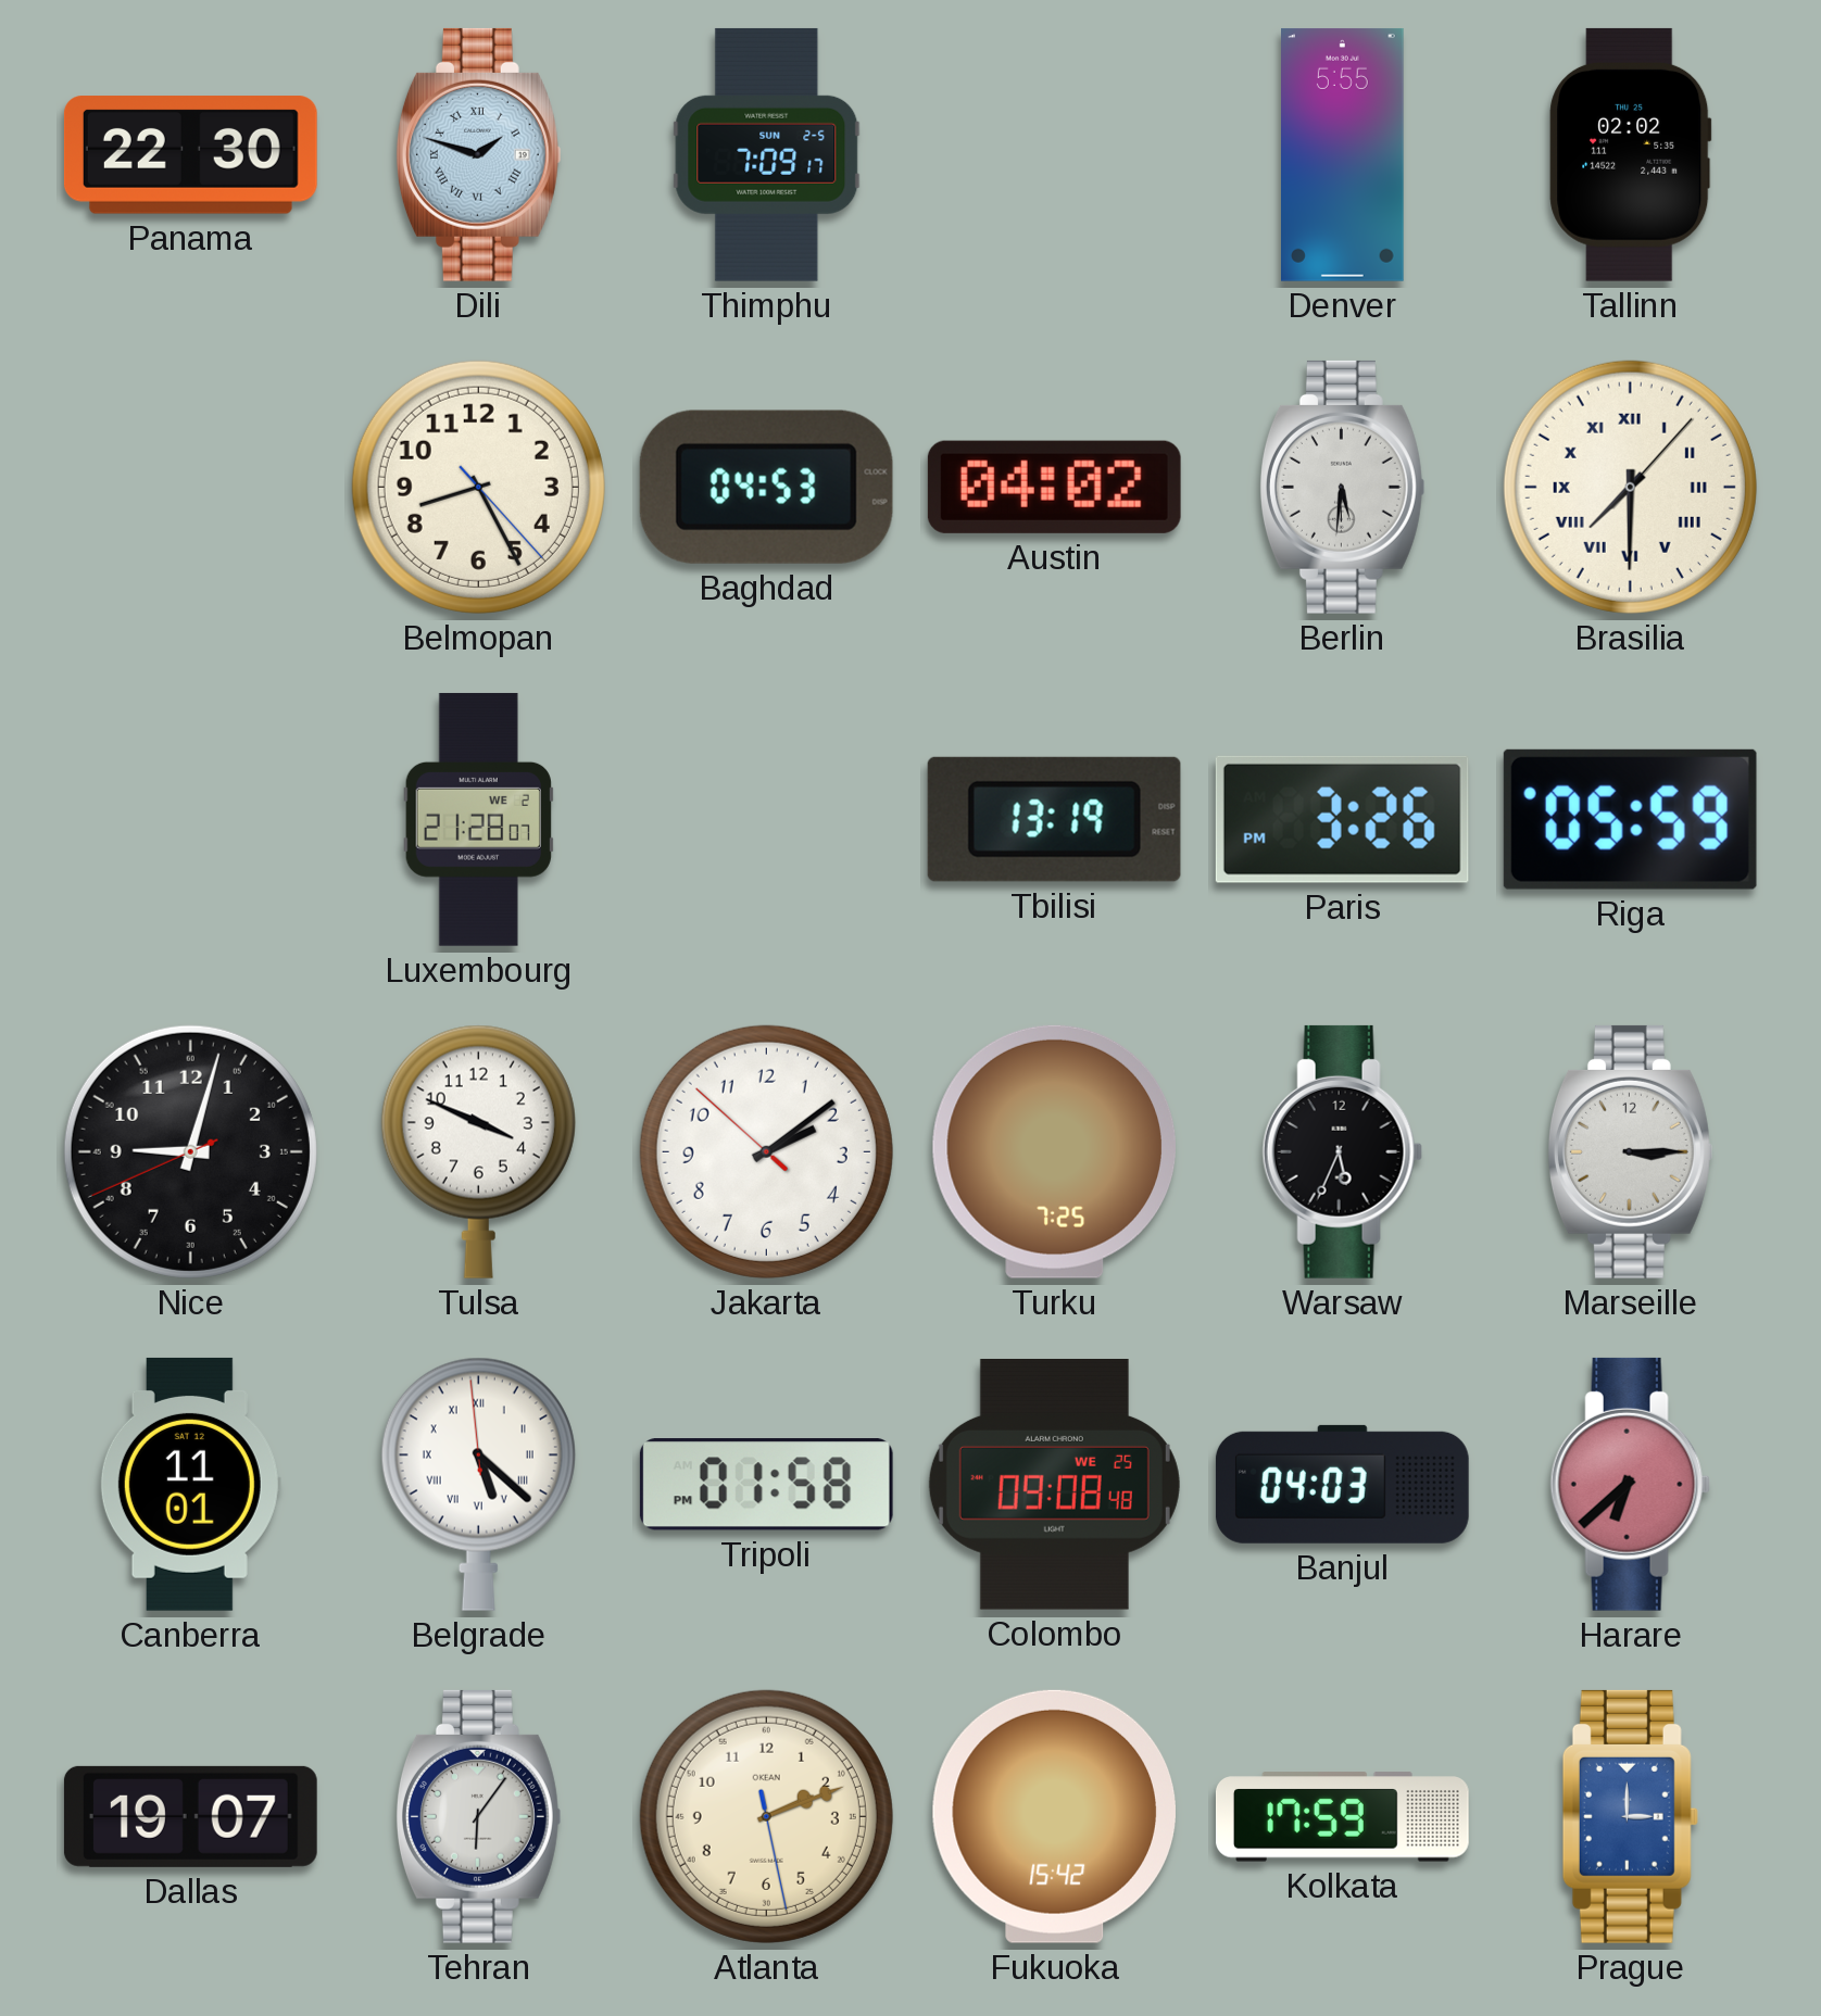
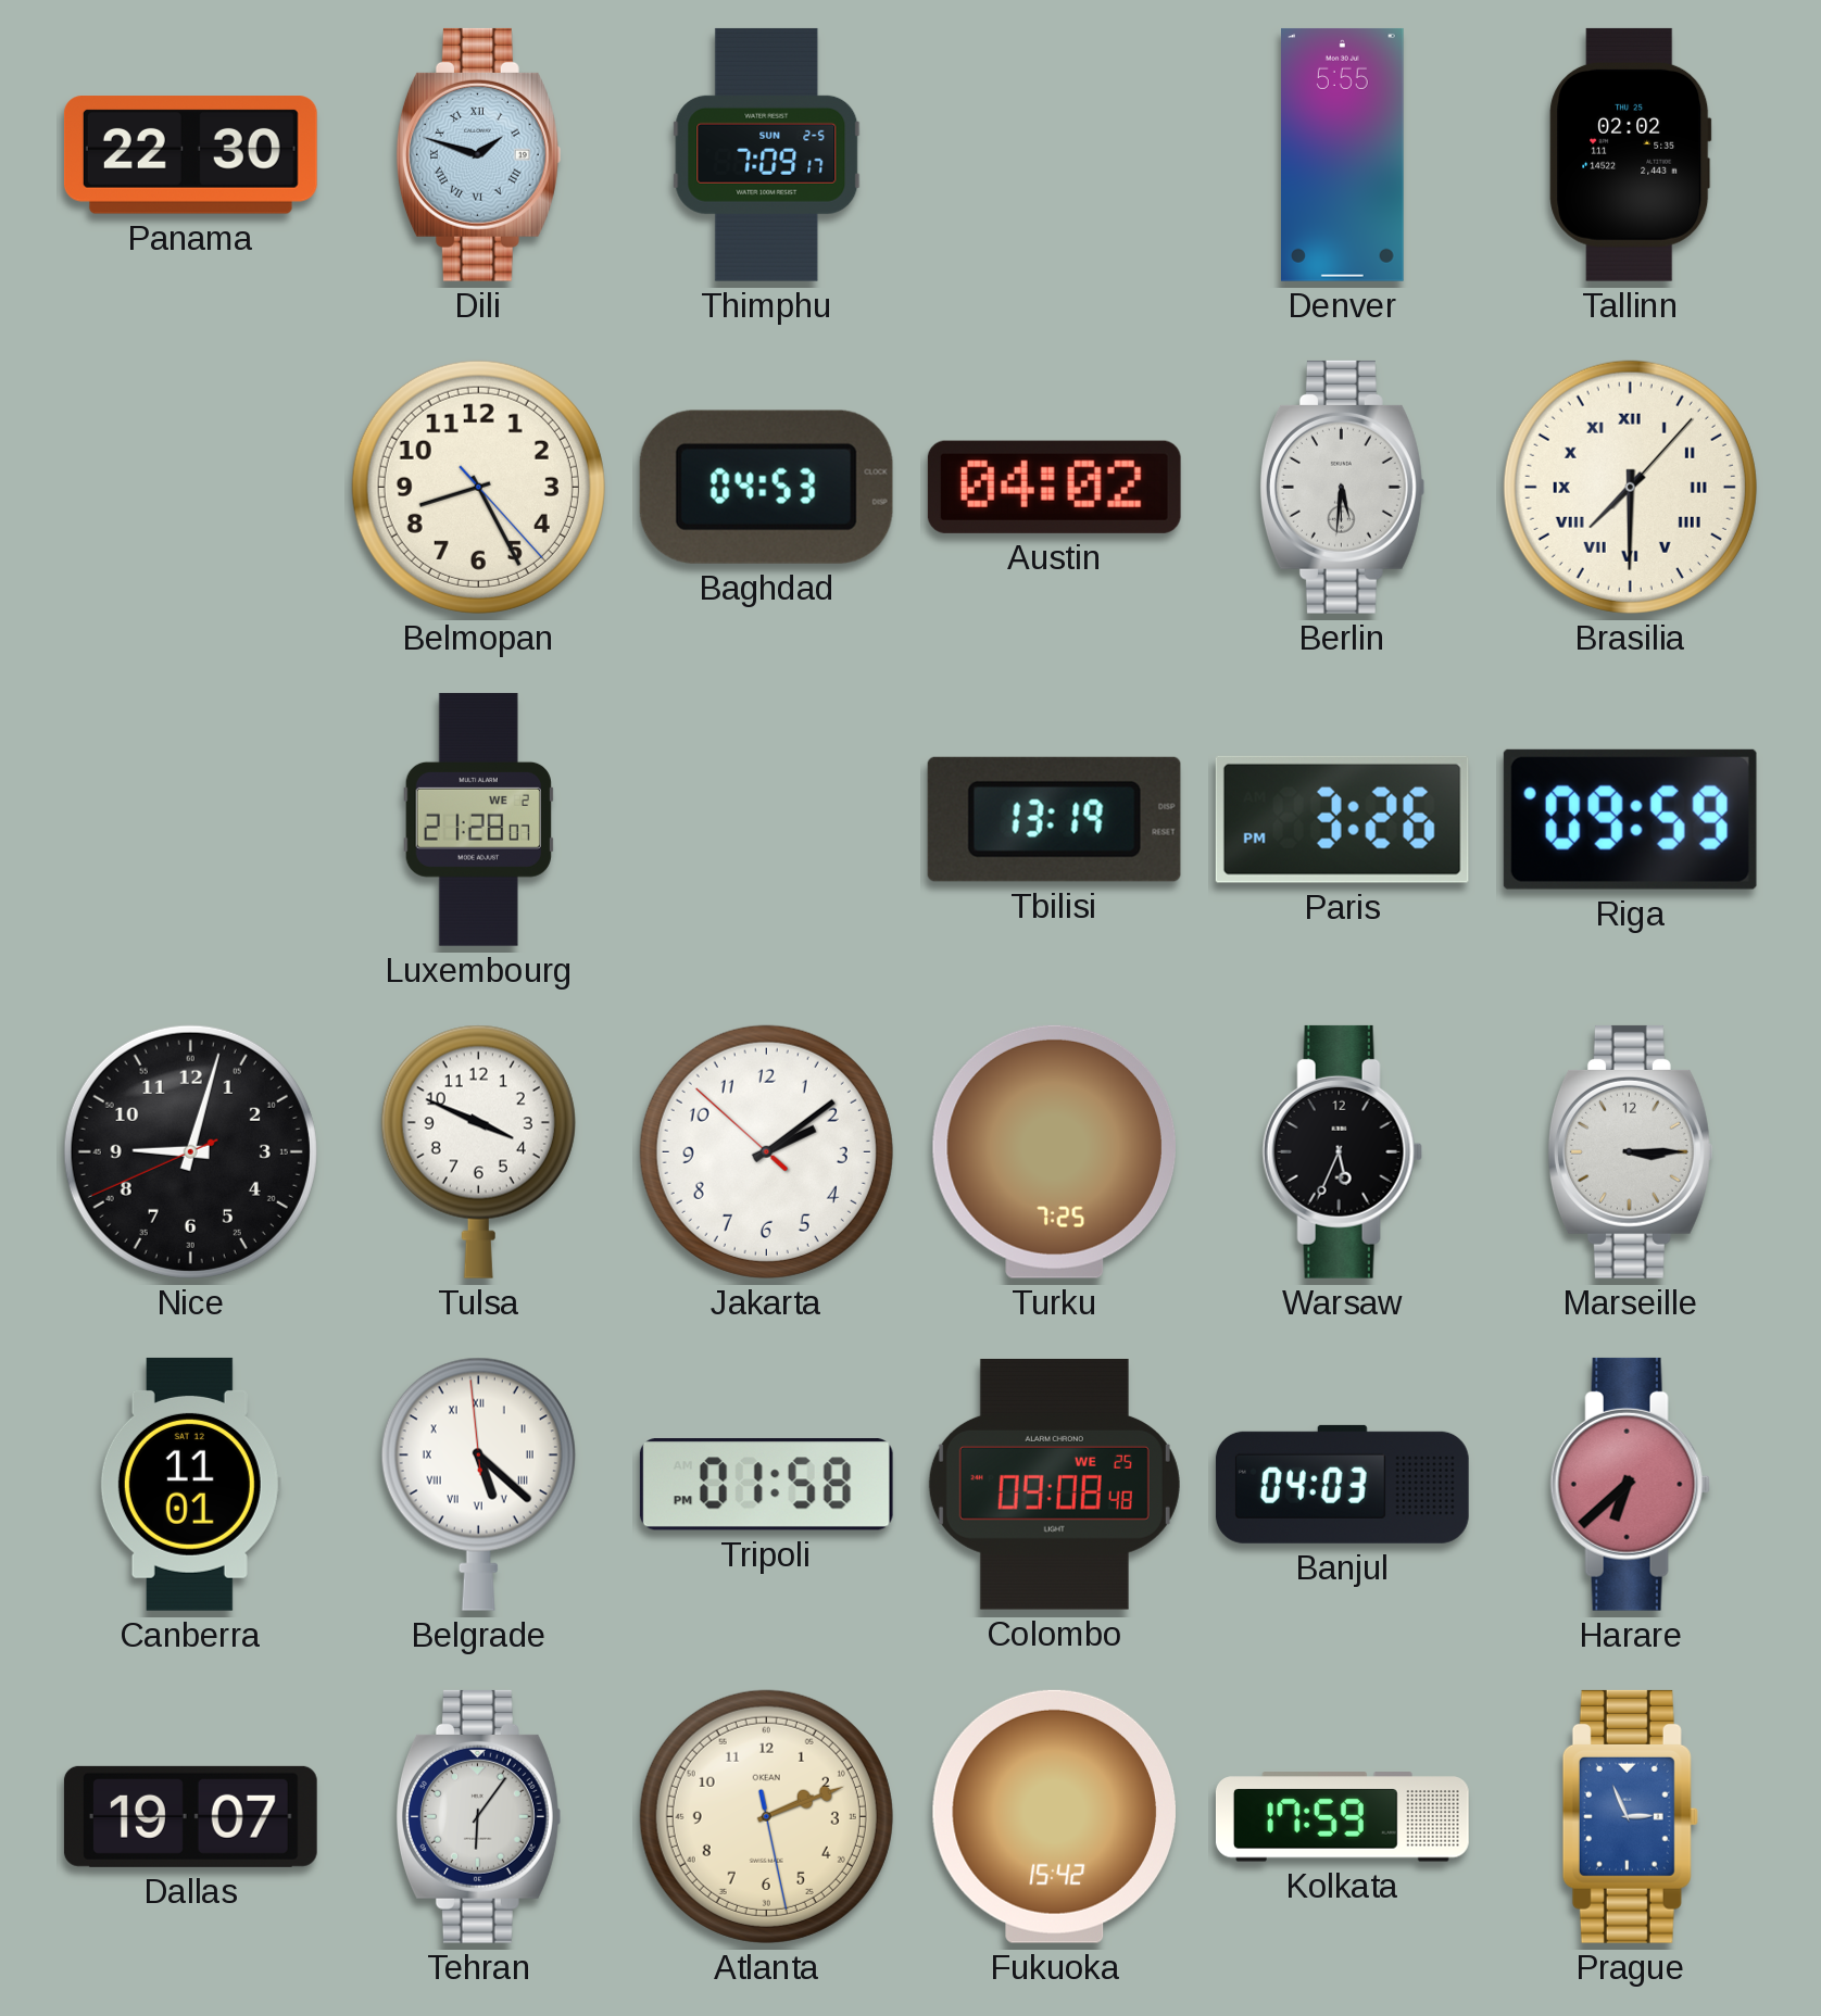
Riga: 05:59 -> 09:59 (1630, 819)
Prague: 3:00 -> 2:56 (1630, 1816)
